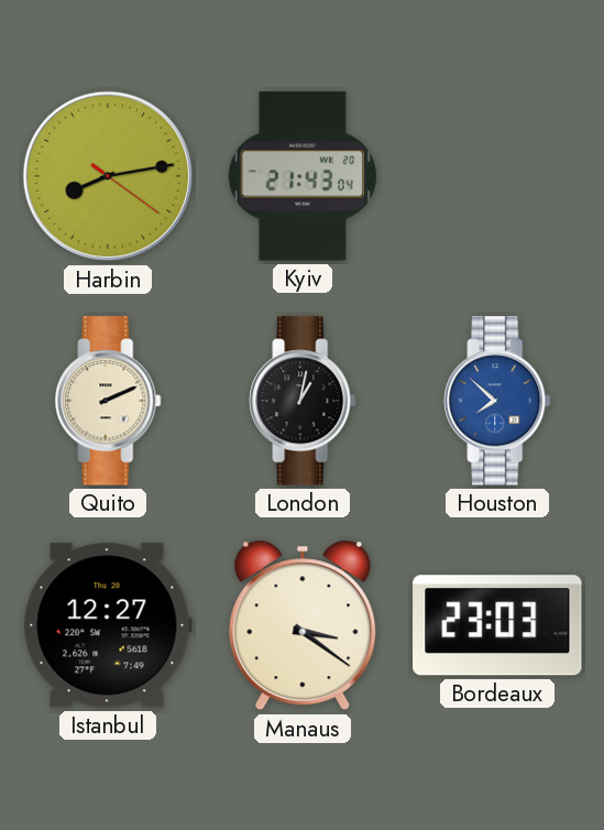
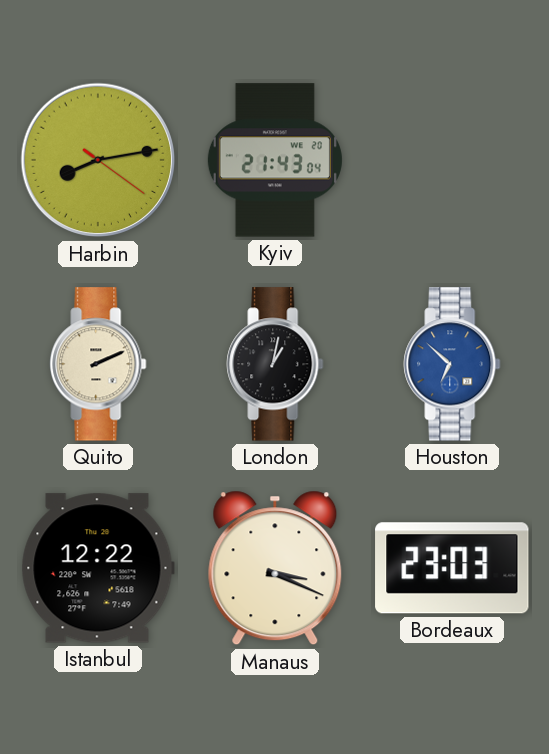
Houston: 7:52 -> 6:52 (452, 364)
Istanbul: 12:27 -> 12:22 (98, 568)
Manaus: 3:21 -> 3:19 (275, 568)
